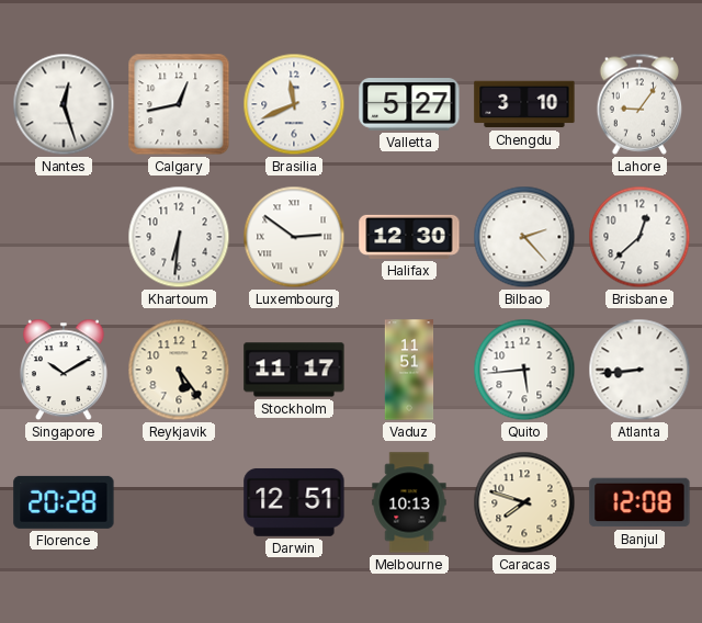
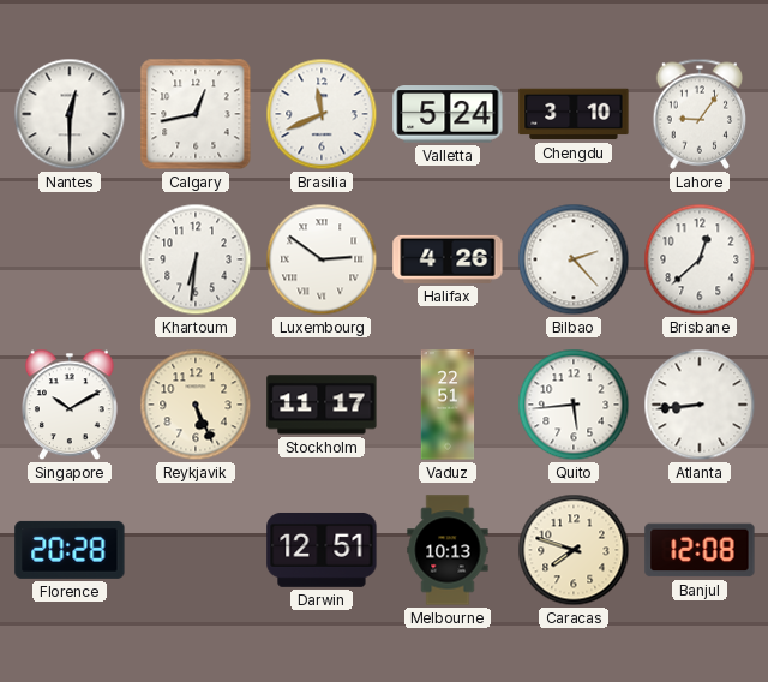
Nantes: 12:27 -> 12:30 (70, 114)
Valletta: 5:27 -> 5:24 (448, 114)
Halifax: 12:30 -> 4:26 (448, 259)
Reykjavik: 5:24 -> 5:26 (196, 405)
Vaduz: 11:51 -> 22:51 (448, 405)
